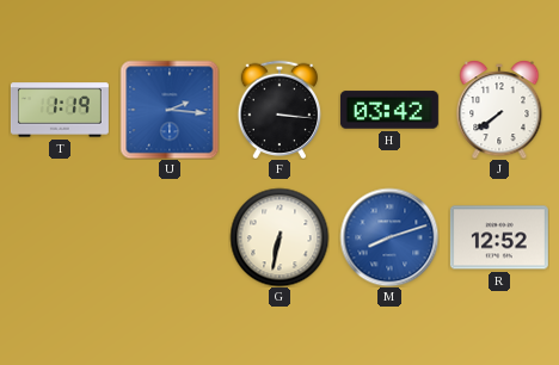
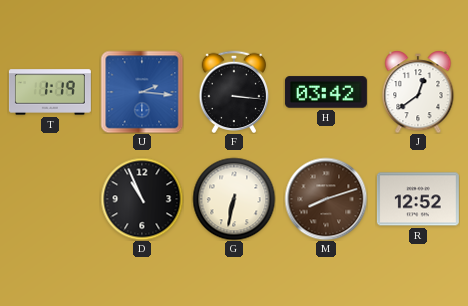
J: 7:39 -> 12:39 (418, 92)
D: none -> 10:56 (142, 199)
M dial: blue -> brown (326, 199)
